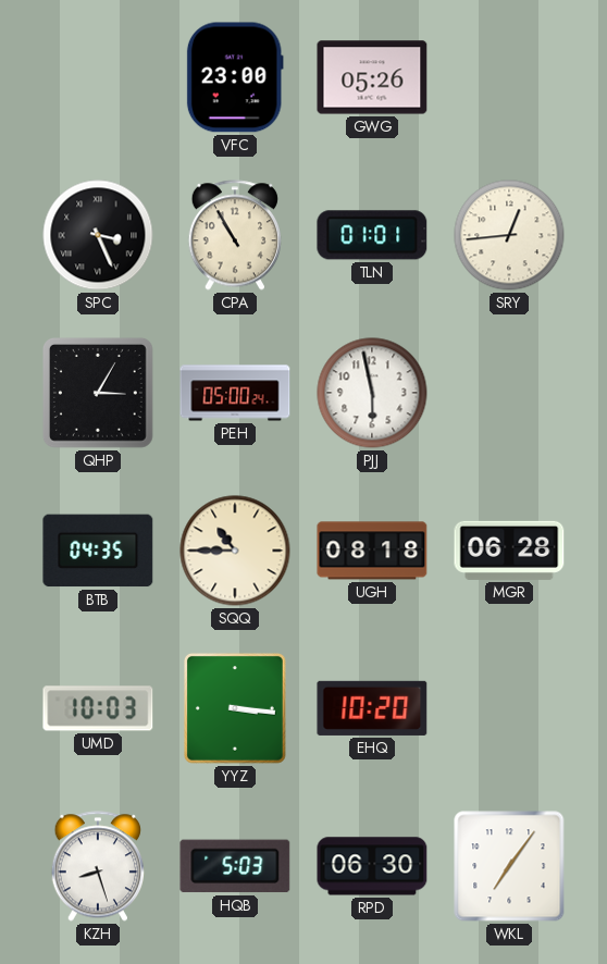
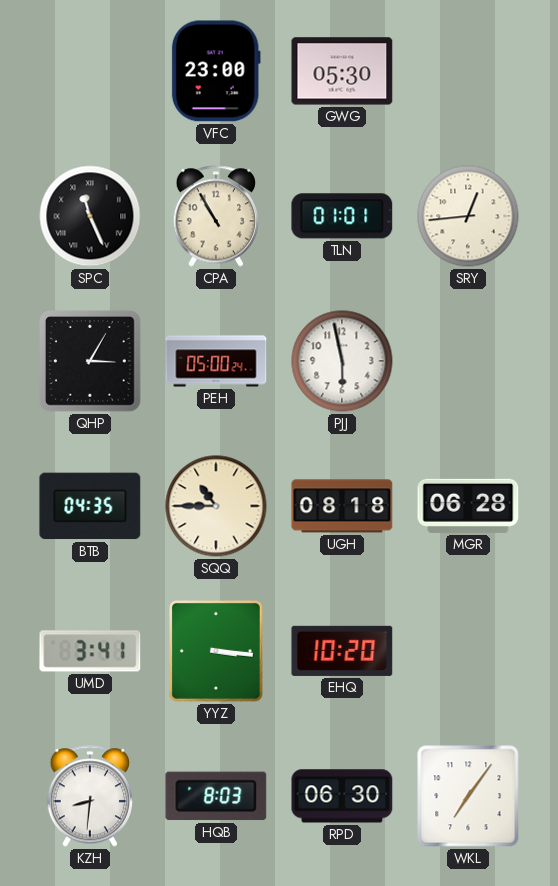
GWG: 05:26 -> 05:30 (342, 71)
SPC: 3:26 -> 11:26 (90, 216)
UMD: 10:03 -> 3:41 (90, 651)
KZH: 8:27 -> 8:31 (89, 796)
HQB: 5:03 -> 8:03 (216, 796)
